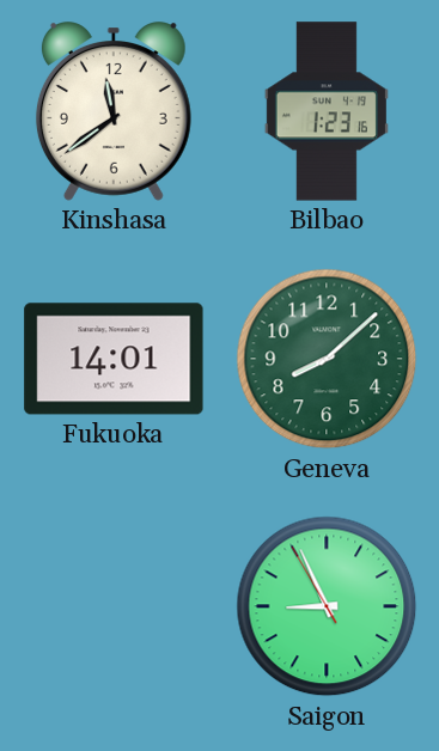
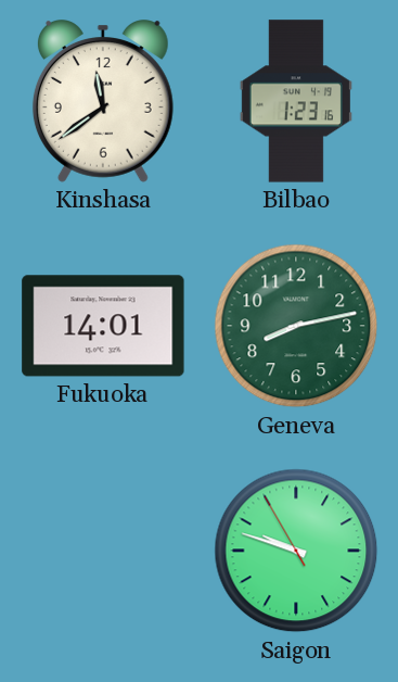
Geneva: 8:08 -> 8:13 (296, 326)
Saigon: 8:55 -> 9:47 (296, 551)
